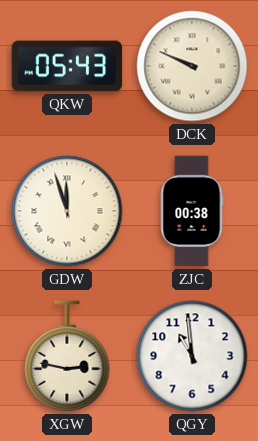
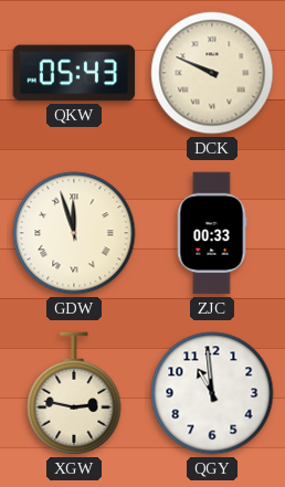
ZJC: 00:38 -> 00:33 (212, 233)
